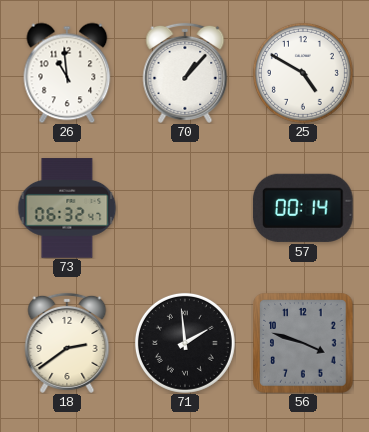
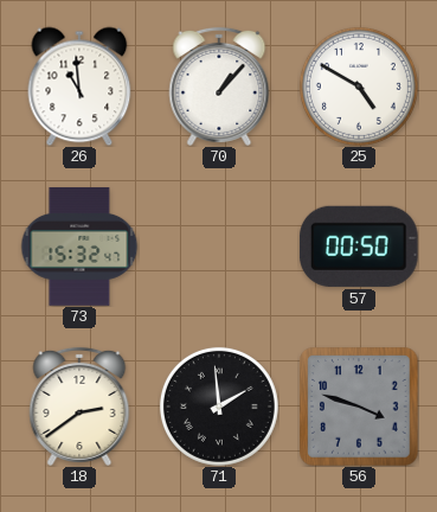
73: 06:32 -> 15:32 (79, 247)
57: 00:14 -> 00:50 (359, 247)
